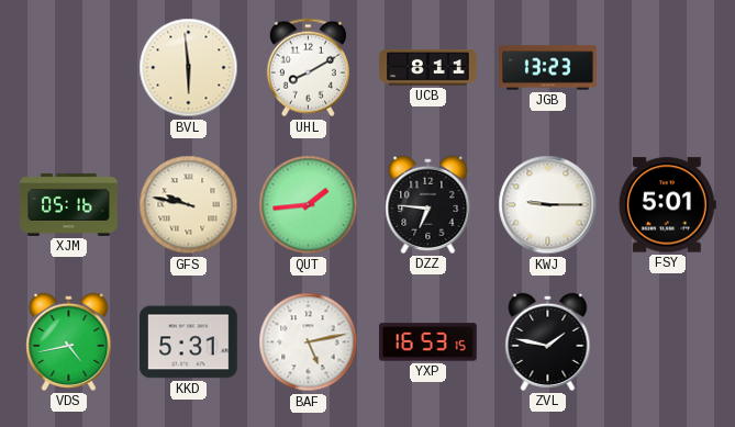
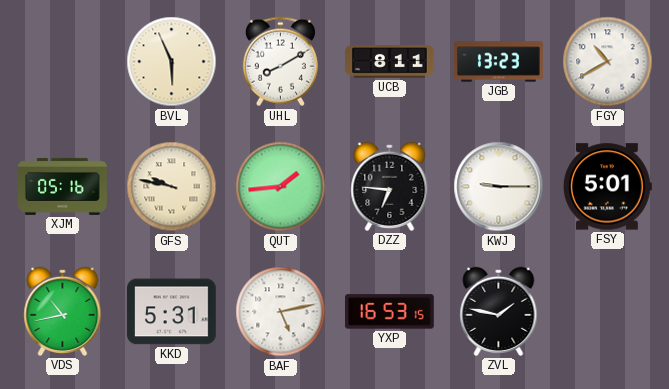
BVL: 5:59 -> 5:56 (172, 62)
FGY: none -> 10:40 (608, 62)
VDS: 4:43 -> 10:43 (63, 311)
